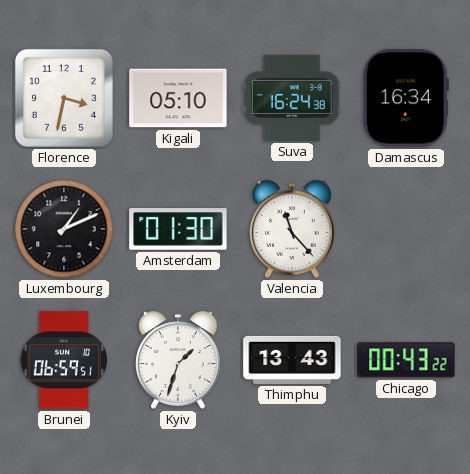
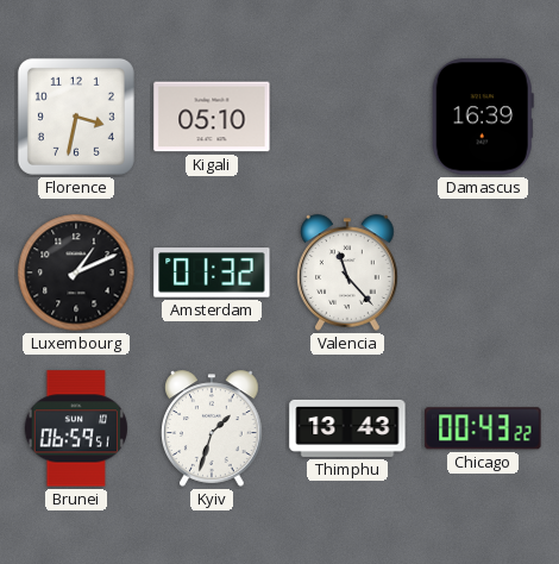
Suva: 16:24 -> none (292, 98)
Damascus: 16:34 -> 16:39 (483, 117)
Amsterdam: 01:30 -> 01:32 (212, 272)
